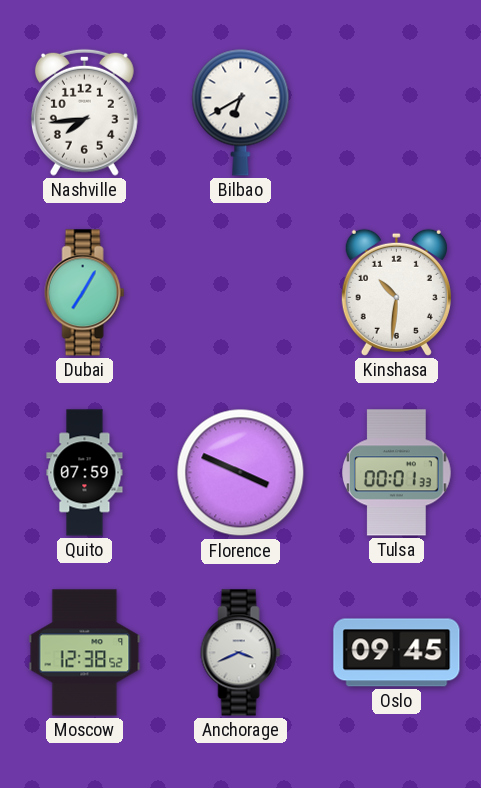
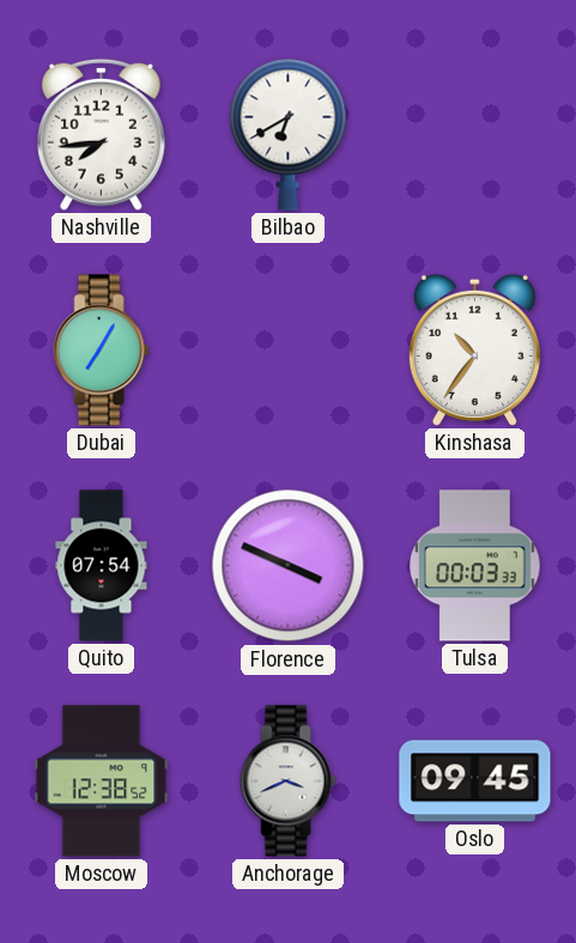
Kinshasa: 10:31 -> 10:36 (474, 349)
Quito: 07:59 -> 07:54 (102, 566)
Tulsa: 00:01 -> 00:03 (475, 566)
